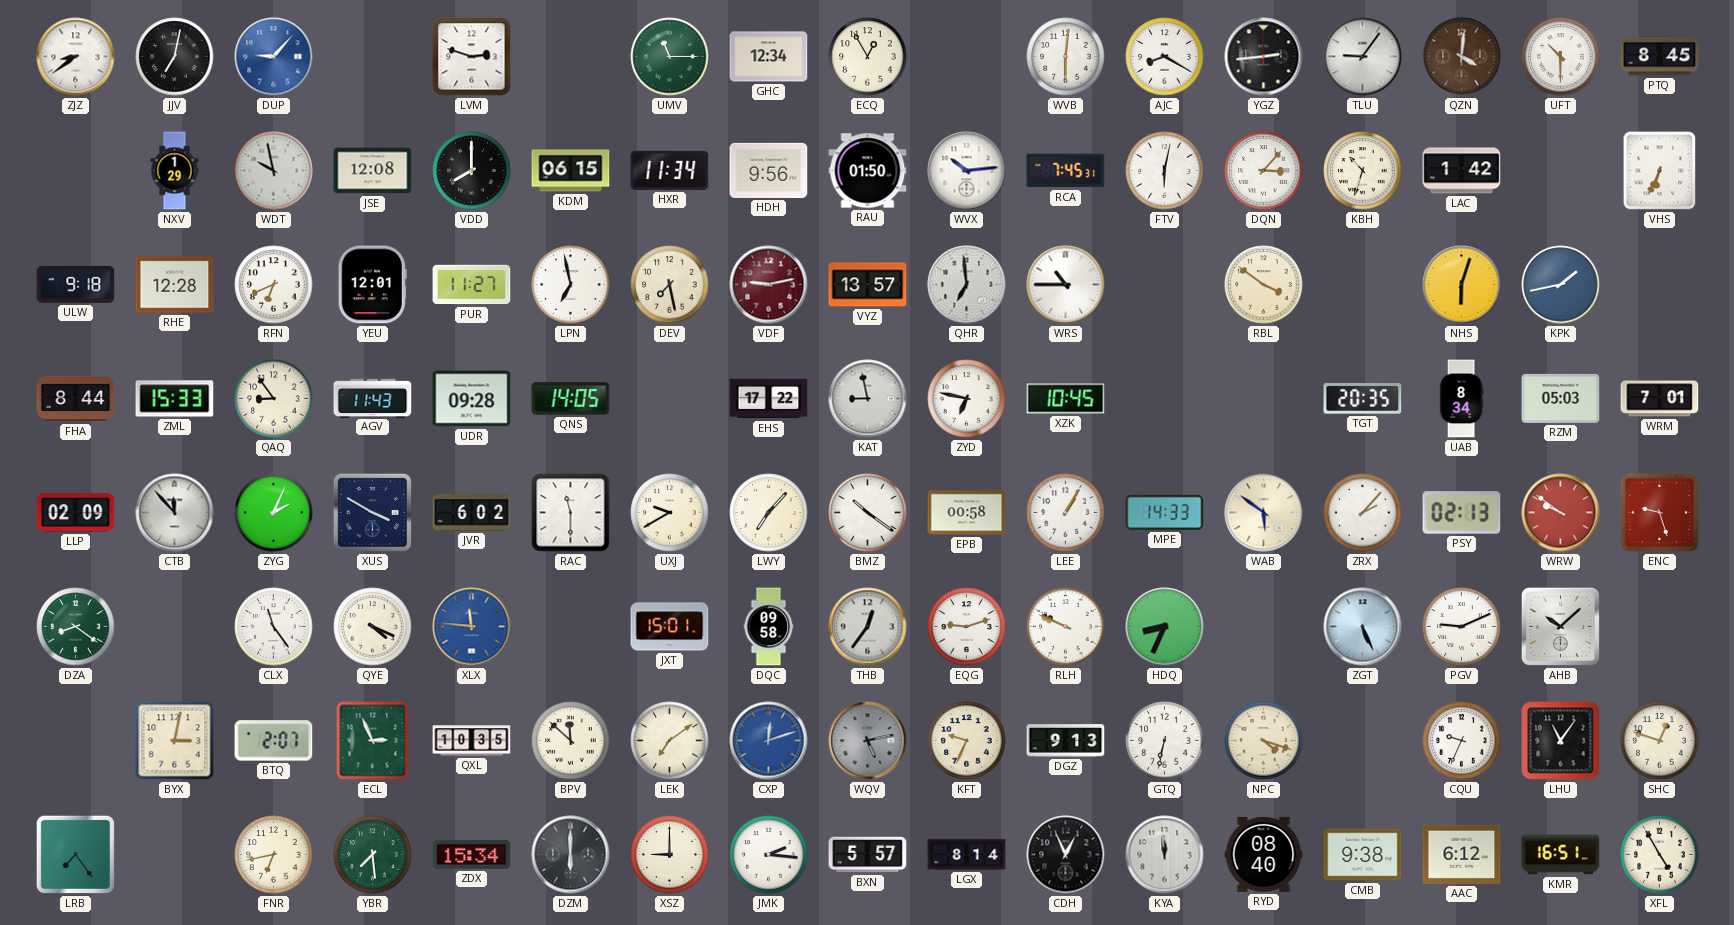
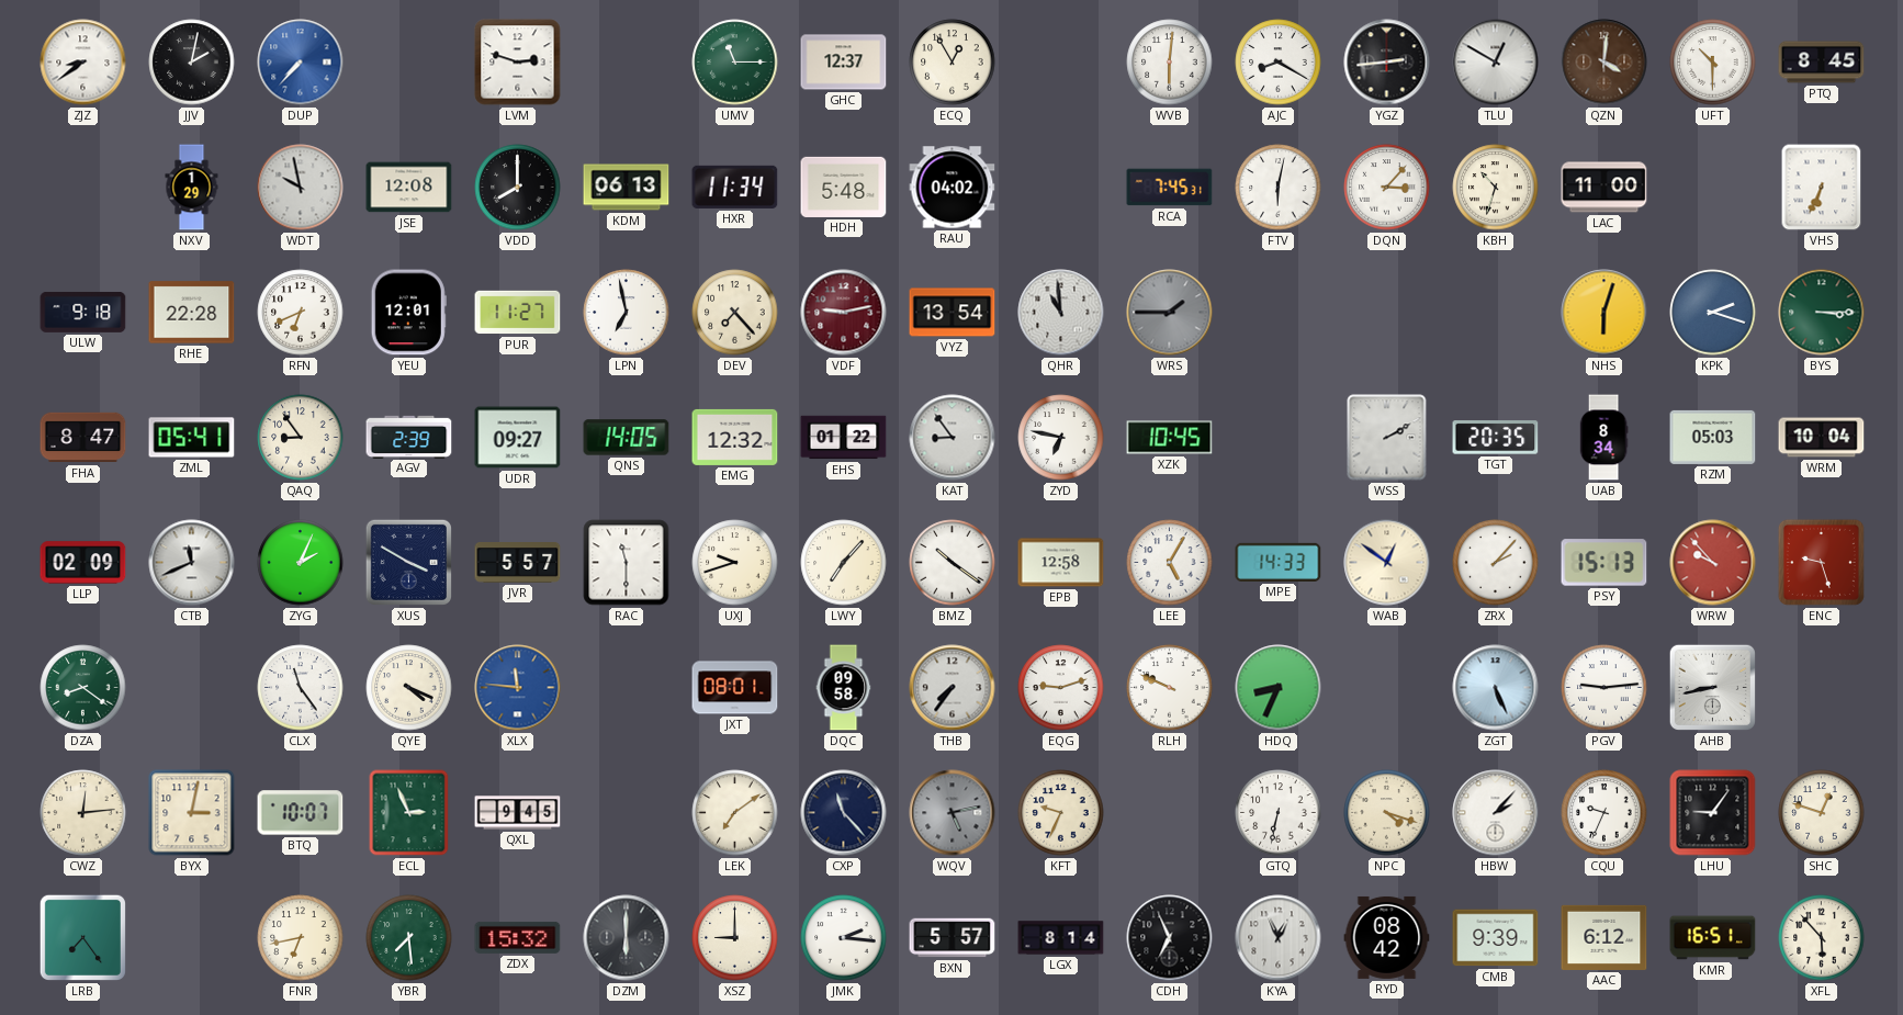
JJV: 7:02 -> 2:02 (192, 63)
DUP: 9:07 -> 7:37 (301, 63)
GHC: 12:34 -> 12:37 (844, 63)
TLU: 9:06 -> 12:50 (1496, 63)
KDM: 06:15 -> 06:13 (627, 188)
HDH: 9:56 -> 5:48 (844, 187)
RAU: 01:50 -> 04:02 (953, 188)
WVX: 10:14 -> none (967, 171)
LAC: 1:42 -> 11:00 (1604, 188)
RHE: 12:28 -> 22:28 (192, 313)
DEV: 7:28 -> 7:23 (735, 313)
VYZ: 13:57 -> 13:54 (953, 313)
QHR: 6:59 -> 10:59 (1061, 313)
WRS: 10:45 -> 1:45 (1170, 313)
WRS dial: white -> grey (1170, 313)
RBL: 3:51 -> none (1264, 285)
KPK: 1:43 -> 2:18 (1713, 313)
BYS: none -> 3:15 (1822, 313)
FHA: 8:44 -> 8:47 (83, 438)
ZML: 15:33 -> 05:41 (192, 438)
AGV: 11:43 -> 2:39 (409, 437)
UDR: 09:28 -> 09:27 (518, 438)
EMG: none -> 12:32 (735, 437)
EHS: 17:22 -> 01:22 (844, 438)
KAT: 8:58 -> 8:54 (953, 438)
WSS: none -> 2:10 (1387, 438)
WRM: 7:01 -> 10:04 (1822, 438)
CTB: 11:53 -> 11:41 (192, 563)
JVR: 6:02 -> 5:57 (518, 563)
UXJ: 9:40 -> 9:42 (735, 563)
EPB: 00:58 -> 12:58 (1061, 563)
LEE: 1:05 -> 5:05 (1170, 563)
WAB: 5:51 -> 12:51 (1387, 563)
PSY: 02:13 -> 15:13 (1604, 563)
WRW: 9:51 -> 9:53 (1713, 563)
JXT: 15:01 -> 08:01 (735, 688)
THB: 12:36 -> 7:36 (953, 688)
PGV: 9:11 -> 9:14 (1604, 688)
AHB: 10:08 -> 8:43 (1712, 687)
CWZ: none -> 12:14 (83, 813)
BTQ: 2:07 -> 10:07 (301, 813)
QXL: 10:35 -> 9:45 (518, 813)
BPV: 11:52 -> none (571, 741)
CXP: 12:12 -> 11:23 (844, 813)
CXP dial: blue -> navy (844, 813)
DGZ: 9:13 -> none (1066, 741)
HBW: none -> 2:07 (1496, 813)
LHU: 11:06 -> 9:06 (1713, 813)
ZDX: 15:34 -> 15:32 (518, 937)
CDH: 12:56 -> 6:56 (1170, 938)
KYA: 11:59 -> 12:56 (1279, 938)
RYD: 08:40 -> 08:42 (1387, 937)
CMB: 9:38 -> 9:39 (1496, 938)
XFL: 4:55 -> 5:53 (1822, 938)
